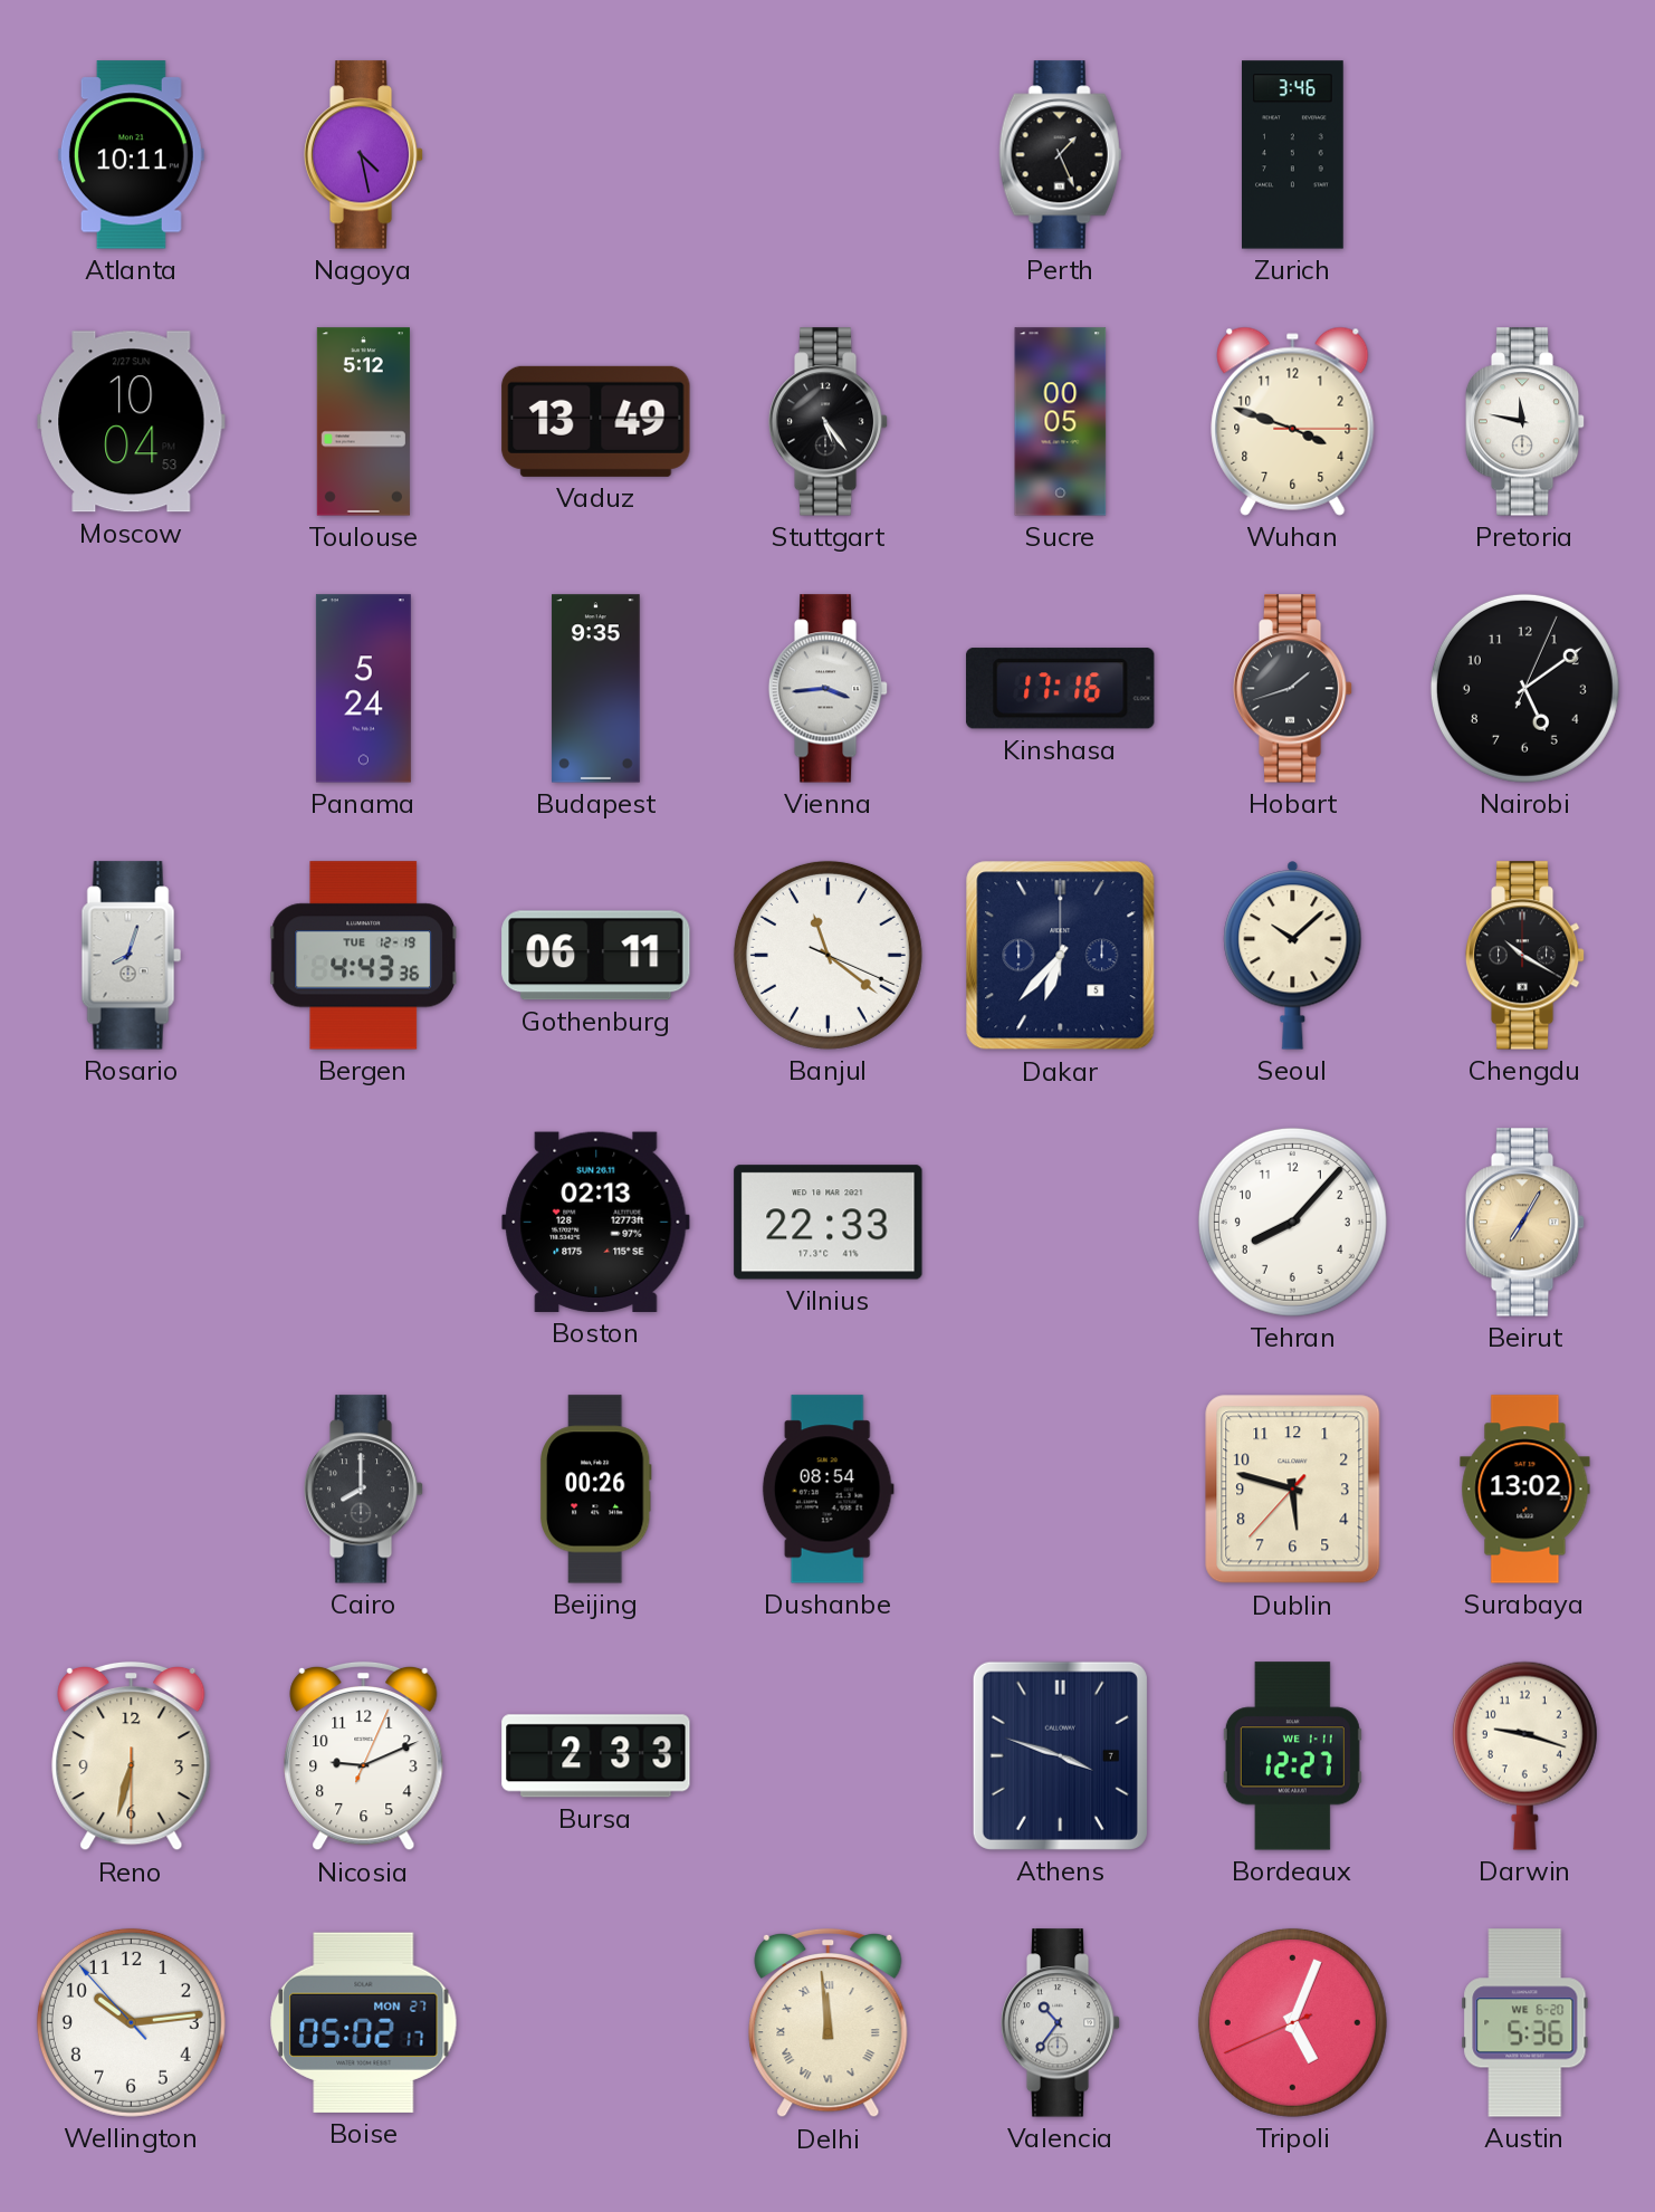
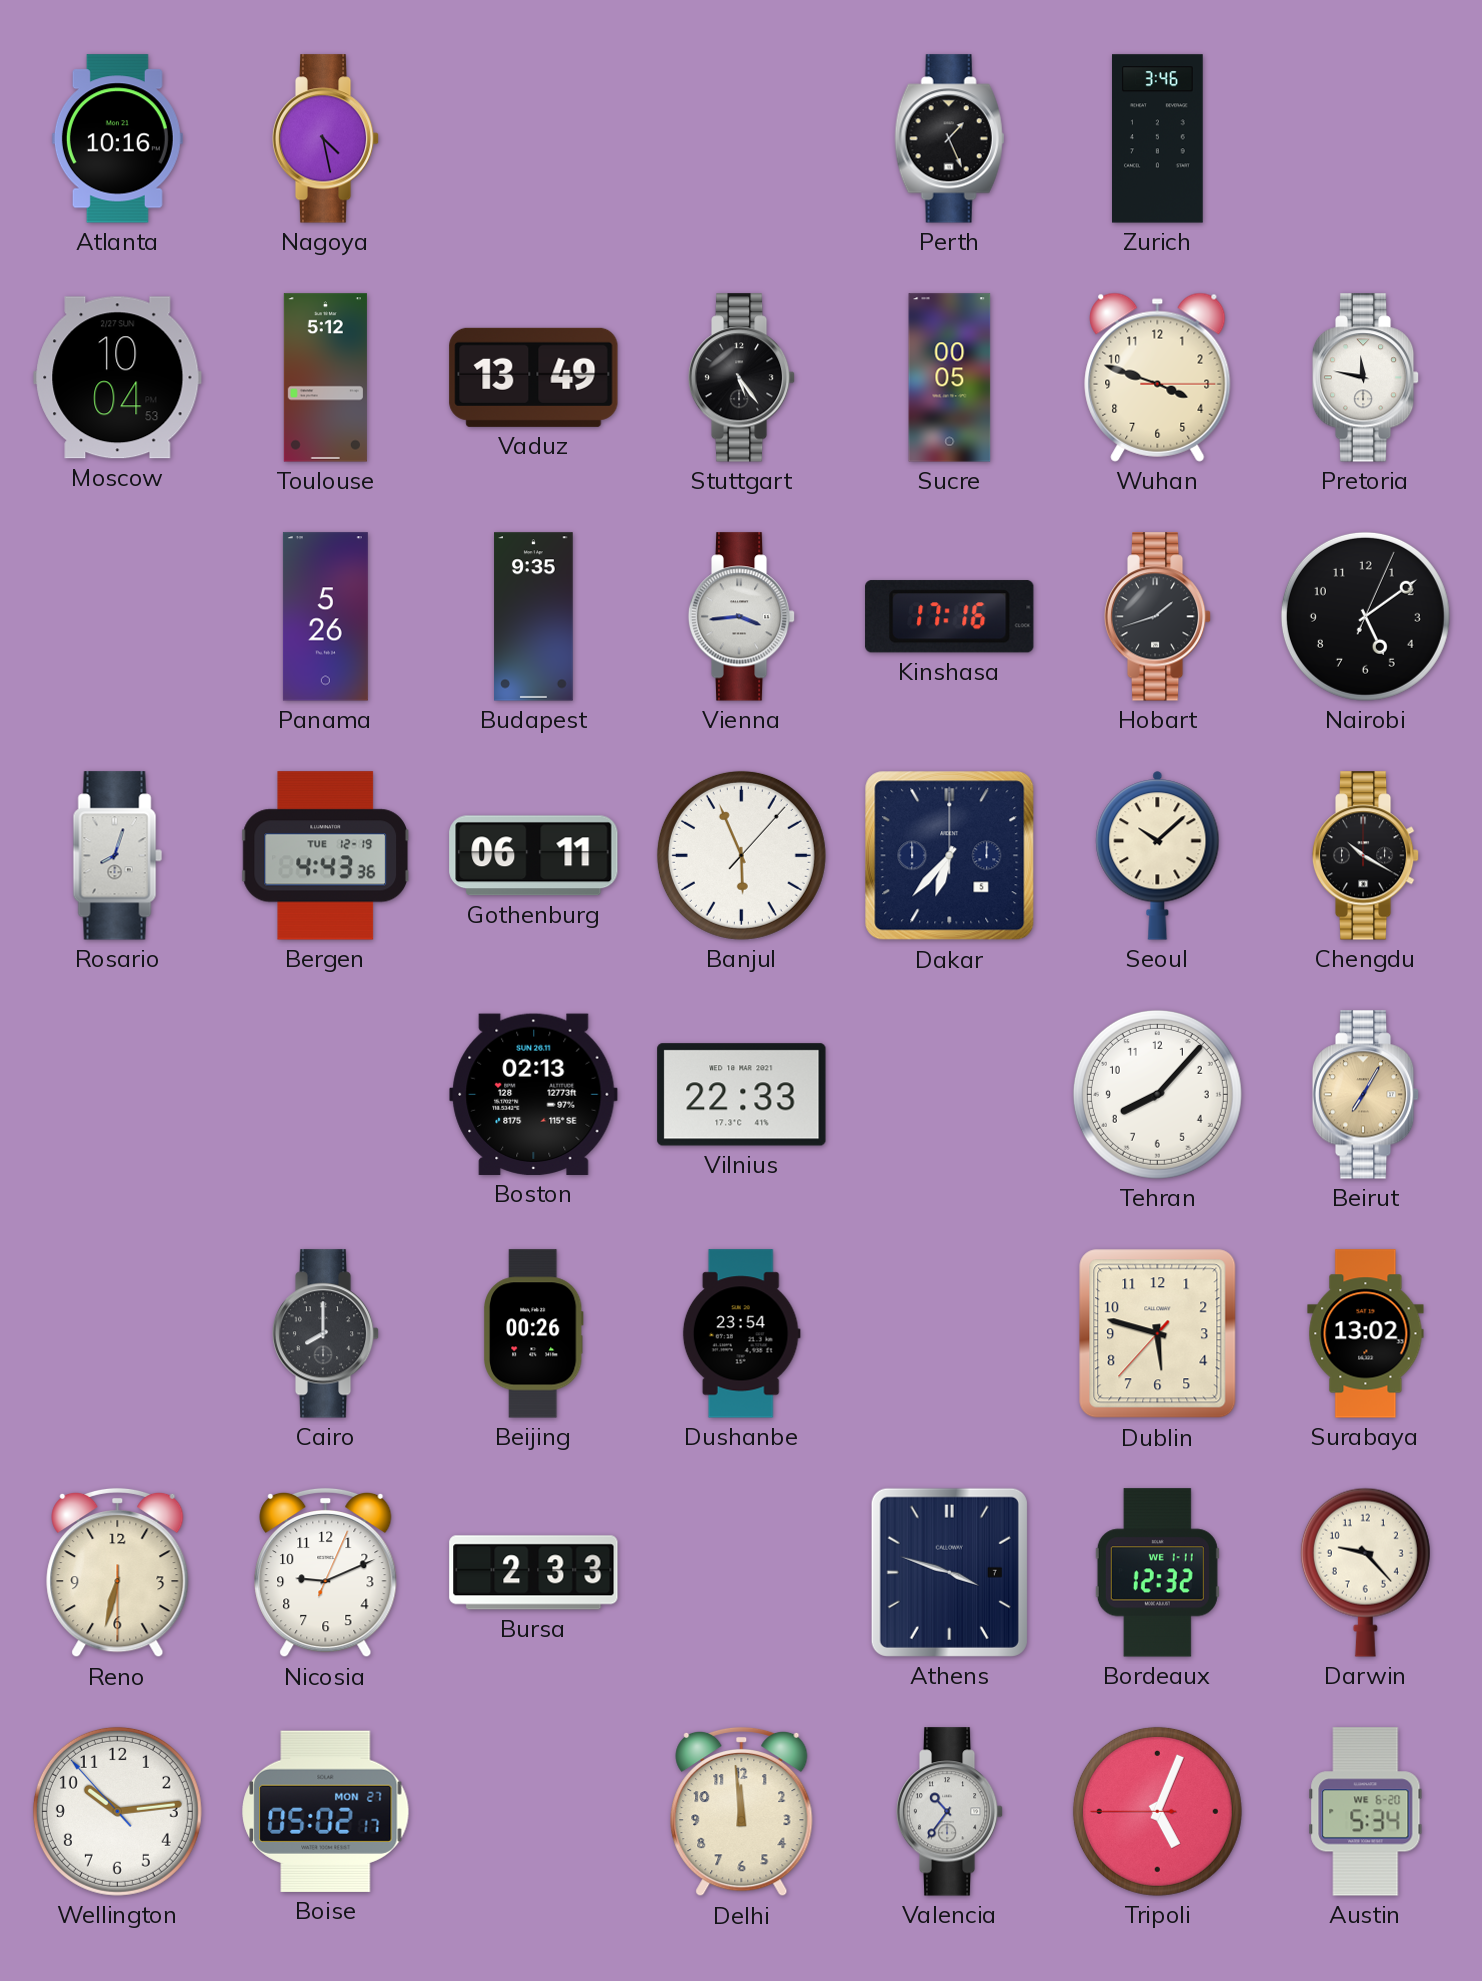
Atlanta: 10:11 -> 10:16 (117, 139)
Panama: 5:24 -> 5:26 (325, 617)
Banjul: 11:21 -> 5:56 (741, 855)
Dushanbe: 08:54 -> 23:54 (741, 1334)
Bordeaux: 12:27 -> 12:32 (1157, 1573)
Darwin: 9:18 -> 9:23 (1365, 1572)
Delhi numerals: Roman -> Arabic (742, 1812)
Tripoli: 5:03:41 -> 5:03:45 (1157, 1811)
Austin: 5:36 -> 5:34 (1366, 1812)
